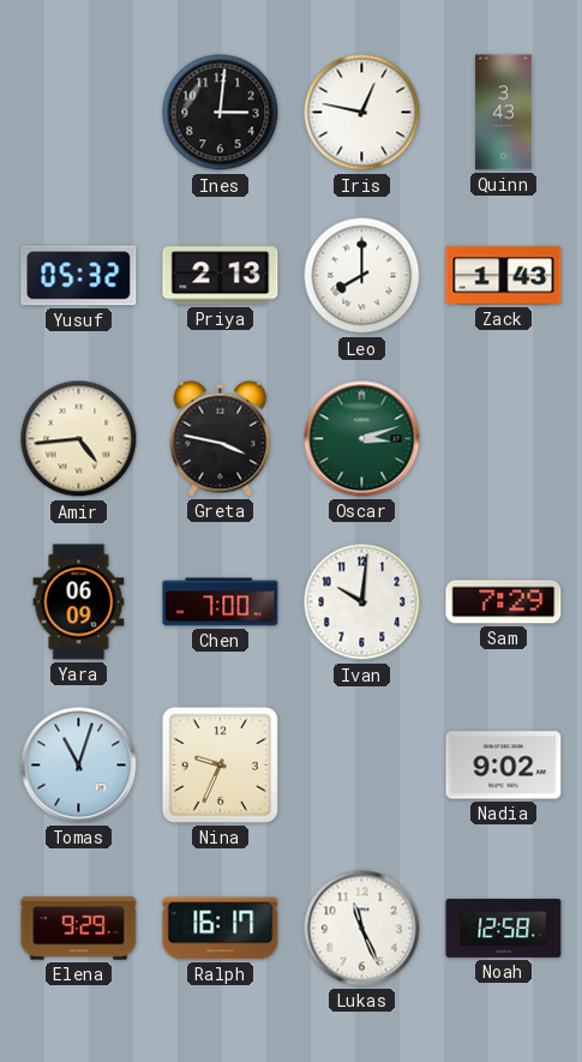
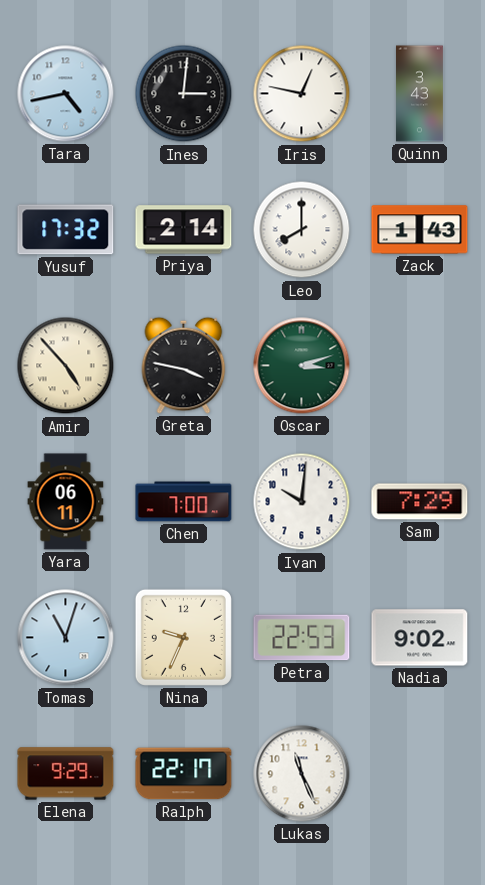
Tara: none -> 4:43 (66, 94)
Yusuf: 05:32 -> 17:32 (66, 230)
Priya: 2:13 -> 2:14 (184, 230)
Amir: 4:44 -> 4:53 (66, 366)
Yara: 06:09 -> 06:11 (66, 502)
Petra: none -> 22:53 (302, 638)
Ralph: 16:17 -> 22:17 (184, 774)
Noah: 12:58 -> none (504, 928)
